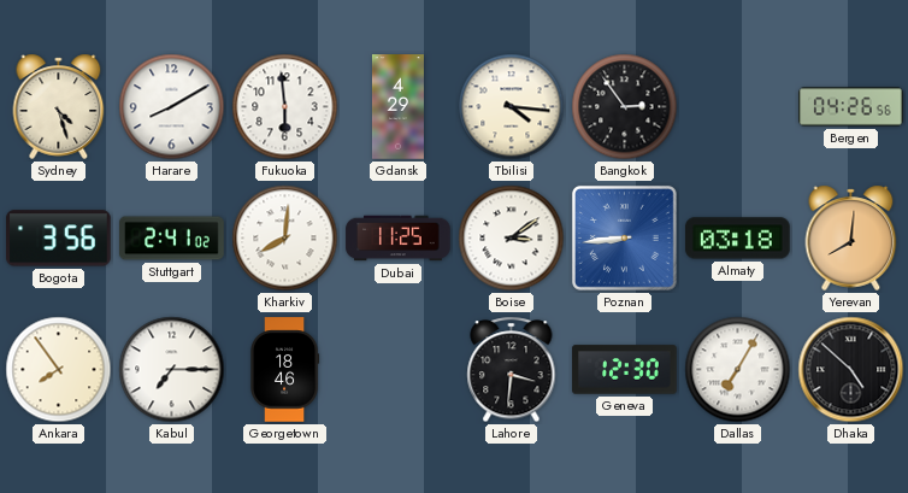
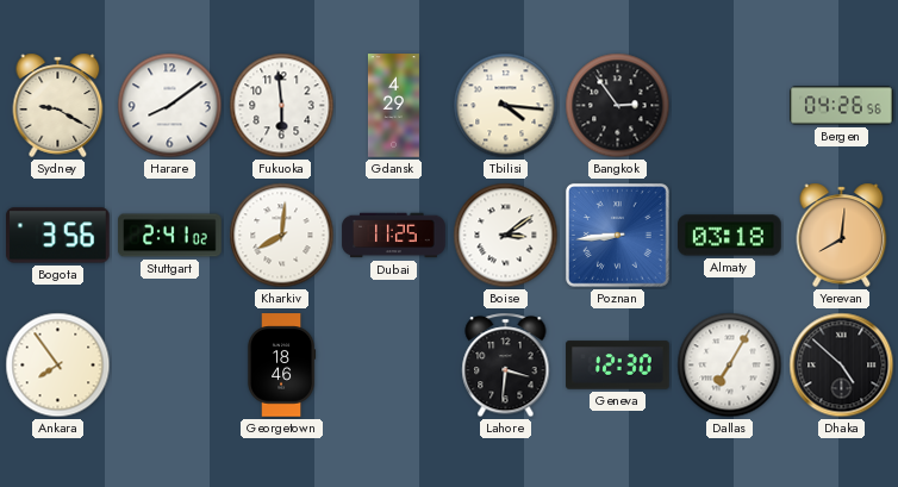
Sydney: 4:27 -> 9:20 (58, 105)
Harare: 8:10 -> 8:09 (170, 106)
Kabul: 7:15 -> none (172, 370)
